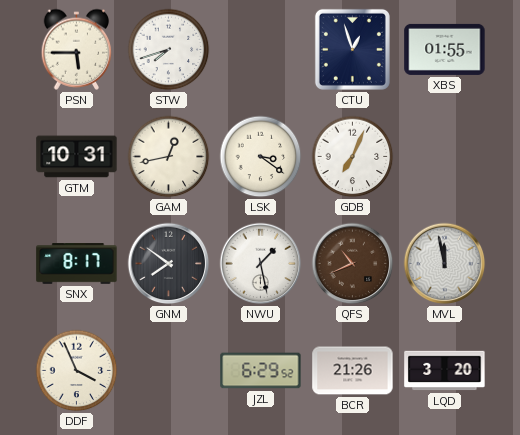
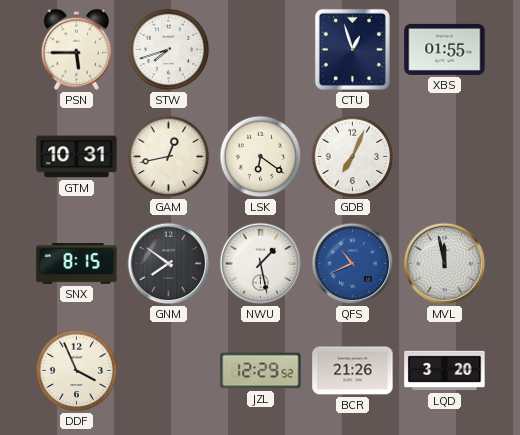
LSK: 3:21 -> 6:21 (261, 157)
SNX: 8:17 -> 8:15 (77, 264)
QFS dial: brown -> blue (353, 264)
JZL: 6:29 -> 12:29 (261, 371)
